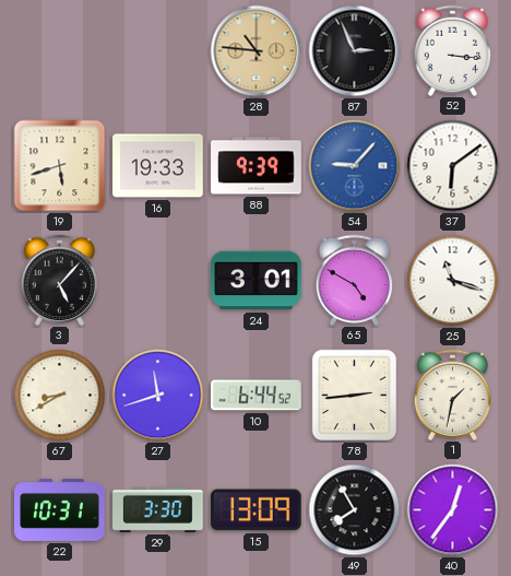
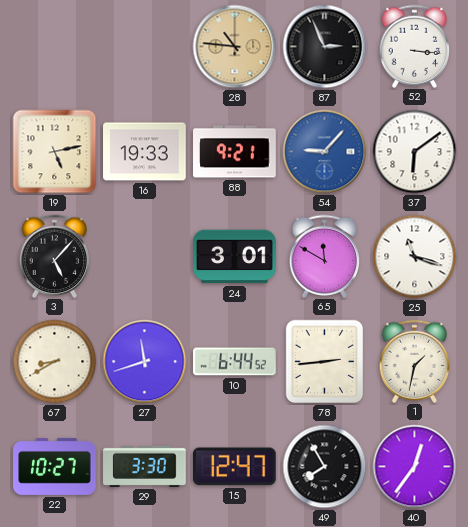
19: 5:42 -> 5:13 (55, 152)
88: 9:39 -> 9:21 (235, 152)
65: 4:50 -> 11:50 (325, 256)
22: 10:31 -> 10:27 (55, 466)
15: 13:09 -> 12:47 (234, 467)
